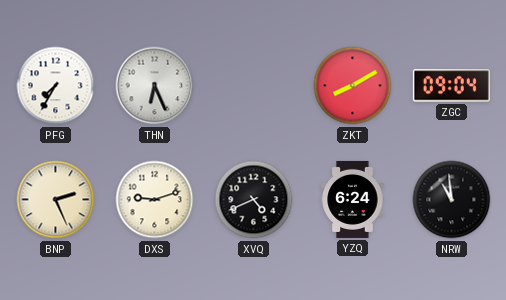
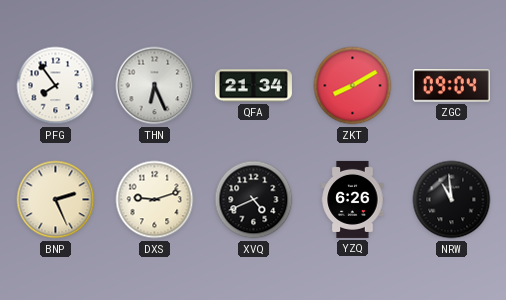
PFG: 7:35 -> 7:54 (56, 86)
QFA: none -> 21:34 (253, 86)
YZQ: 6:24 -> 6:26 (353, 199)
